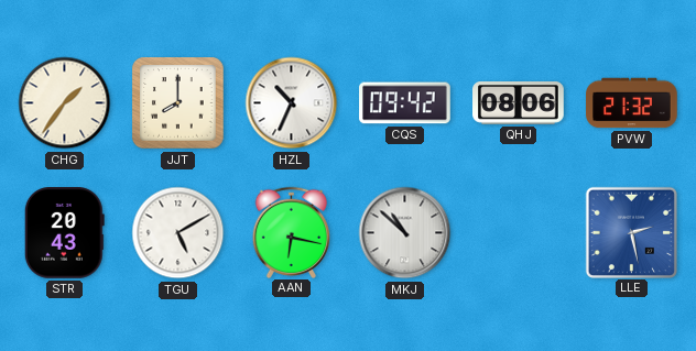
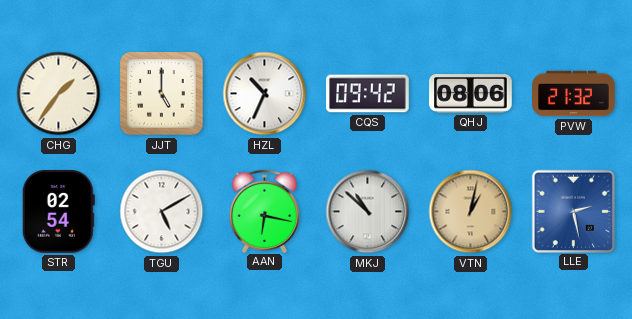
JJT: 8:00 -> 5:00 (162, 94)
STR: 20:43 -> 02:54 (58, 212)
VTN: none -> 1:02 (471, 212)
